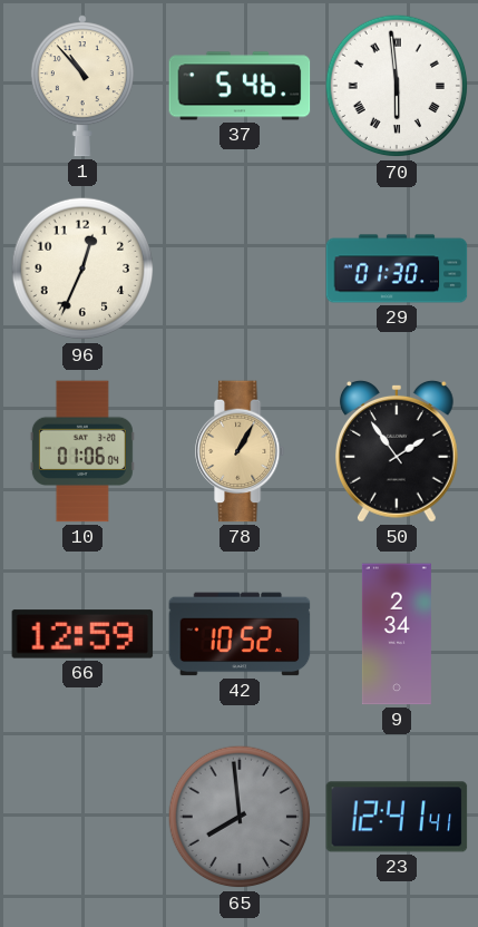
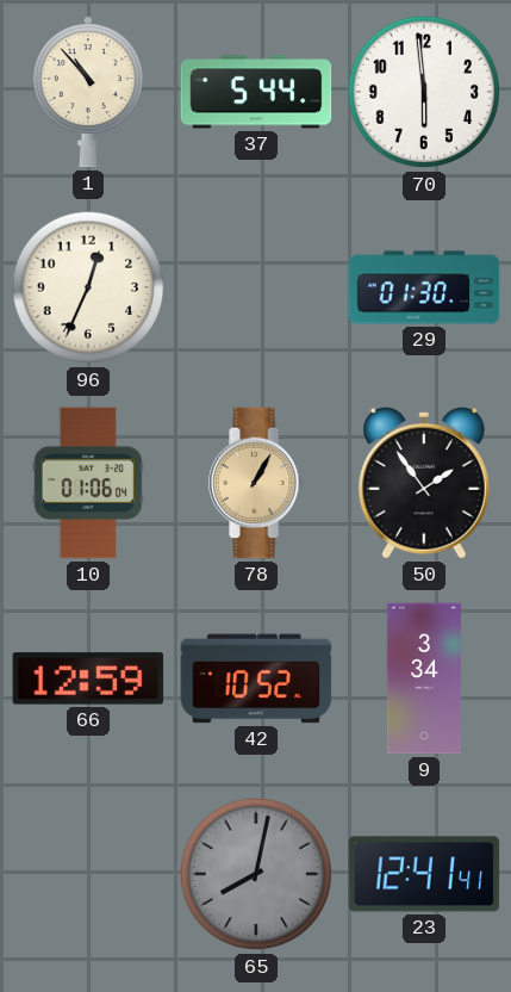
37: 5:46 -> 5:44 (256, 92)
70 numerals: Roman -> Arabic (424, 92)
9: 2:34 -> 3:34 (424, 678)
65: 7:59 -> 8:02 (256, 874)
